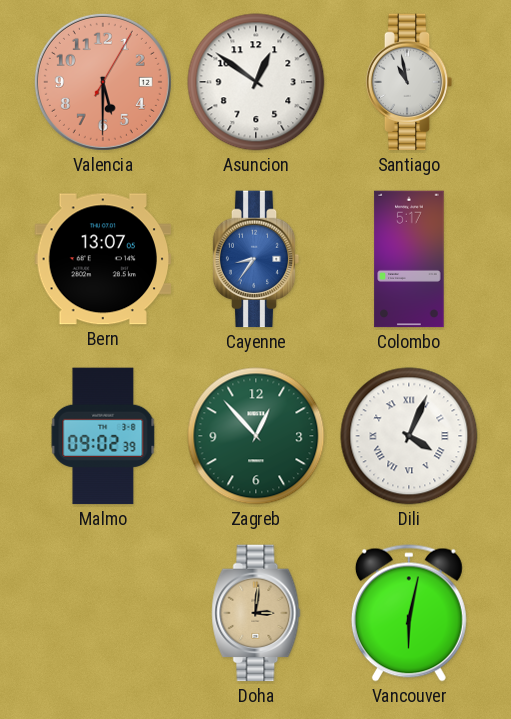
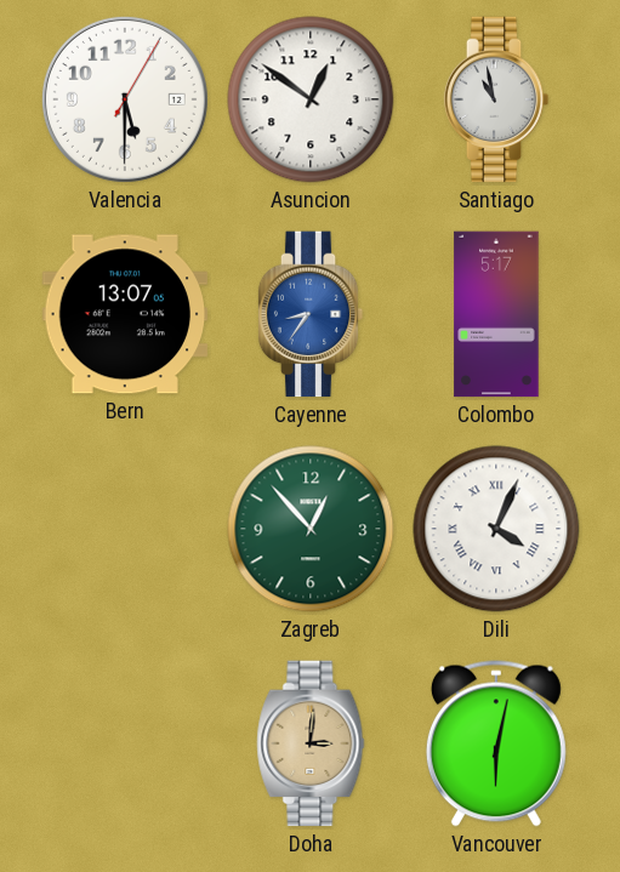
Valencia dial: salmon -> white (125, 99)
Malmo: 09:02 -> none (103, 436)
